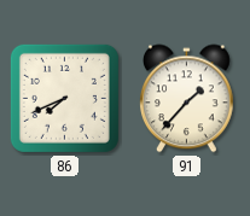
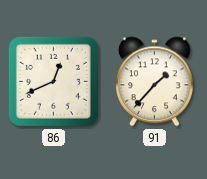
86: 7:41 -> 12:41 (53, 81)
